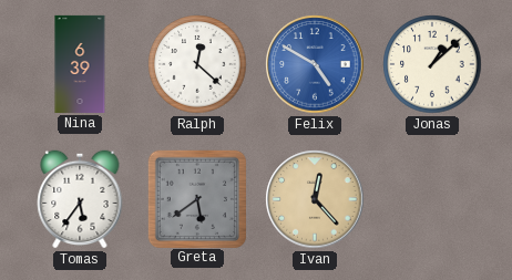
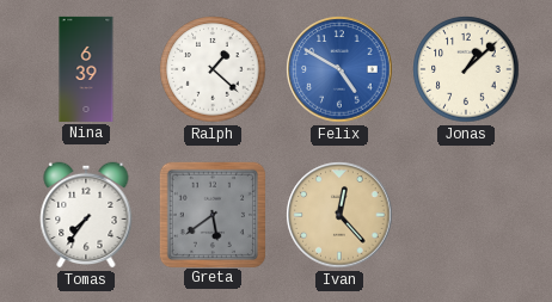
Ralph: 12:22 -> 1:22 (213, 69)
Tomas: 5:36 -> 7:36 (86, 215)
